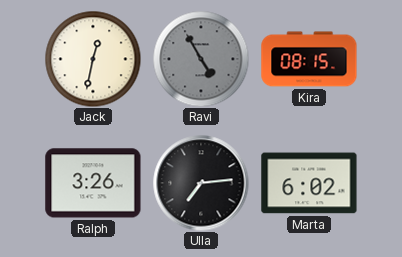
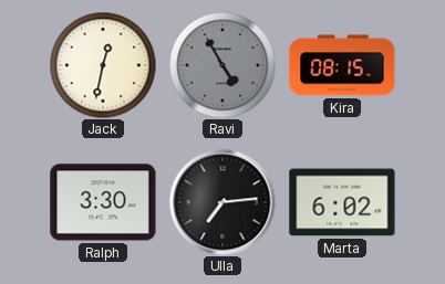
Ralph: 3:26 -> 3:30 (103, 202)
